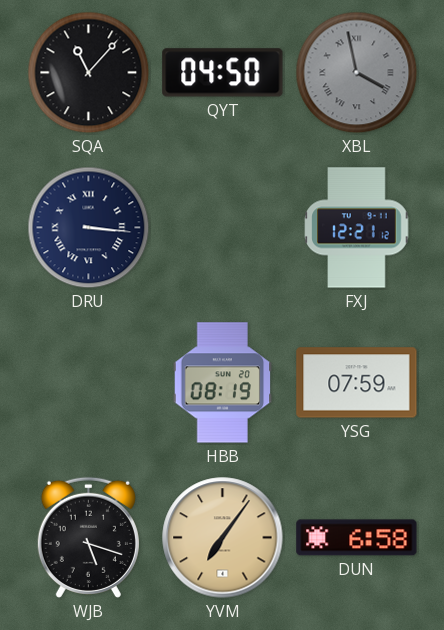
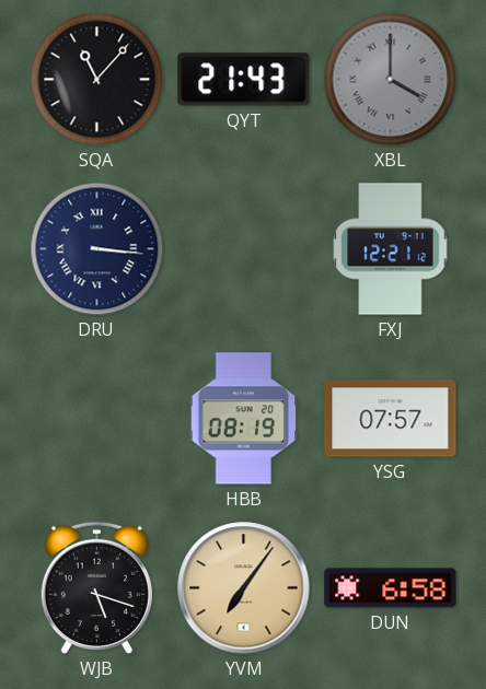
QYT: 04:50 -> 21:43 (244, 80)
XBL: 3:58 -> 4:00 (391, 80)
YSG: 07:59 -> 07:57 (391, 419)
